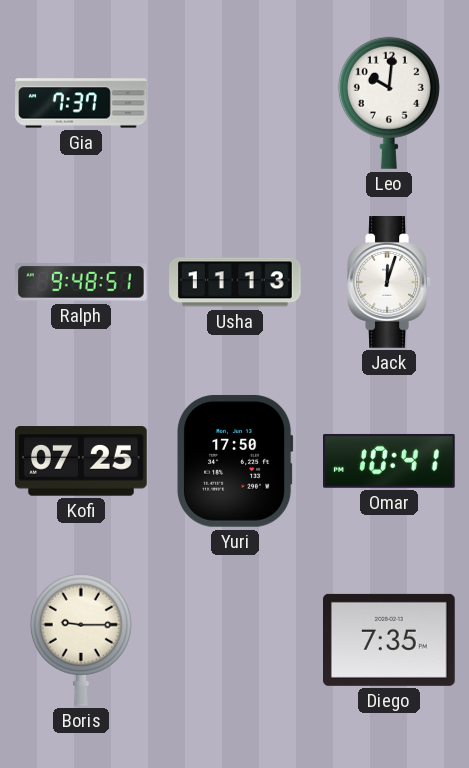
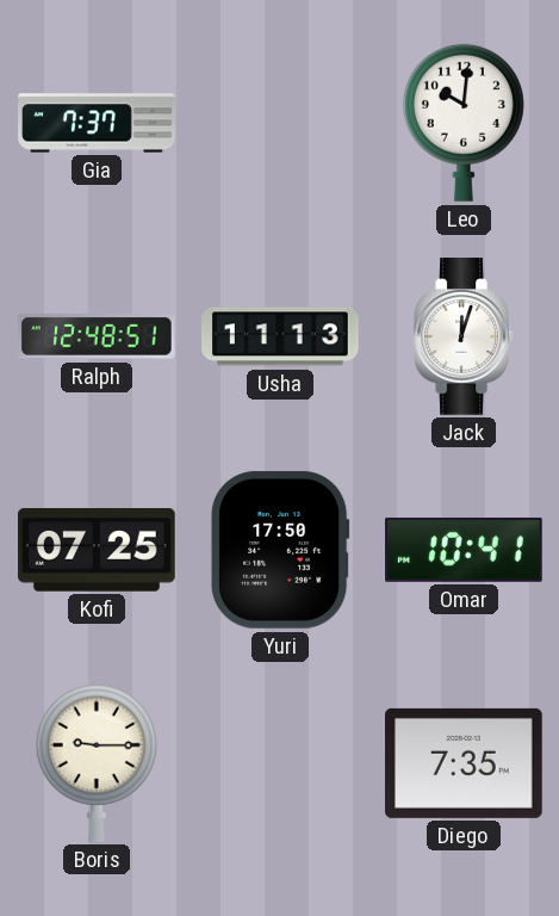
Ralph: 9:48 -> 12:48 (98, 338)
